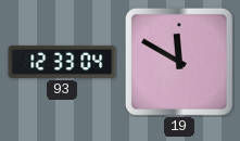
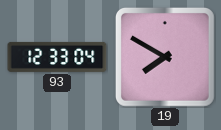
19: 11:50 -> 7:50 (165, 57)
